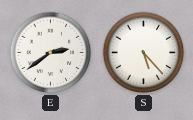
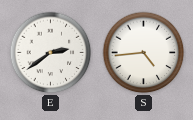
S: 5:23 -> 4:44 (144, 53)
